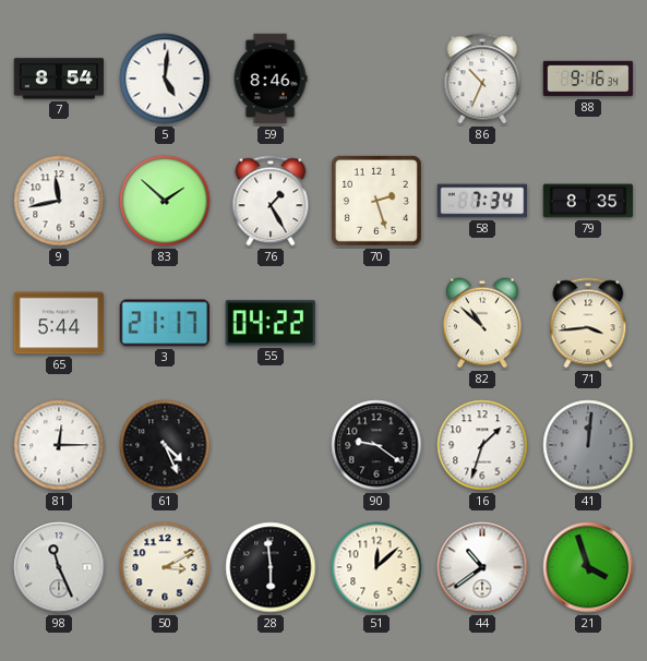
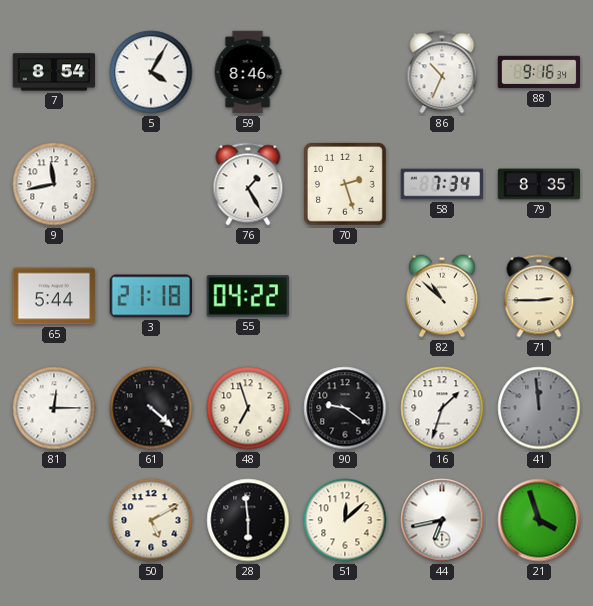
5: 5:01 -> 4:05 (151, 72)
83: 1:52 -> none (165, 201)
3: 21:17 -> 21:18 (151, 296)
71: 3:44 -> 2:45 (539, 296)
61: 4:26 -> 4:22 (151, 408)
48: none -> 6:57 (248, 408)
41: 12:01 -> 11:59 (539, 408)
98: 11:26 -> none (59, 567)
50: 3:10 -> 5:10 (151, 520)
44: 10:39 -> 6:43 (442, 520)
